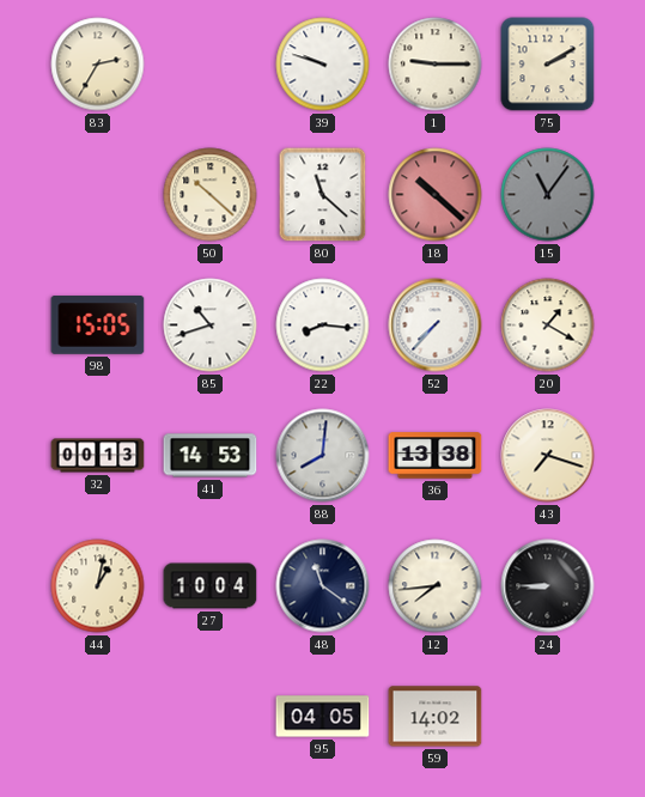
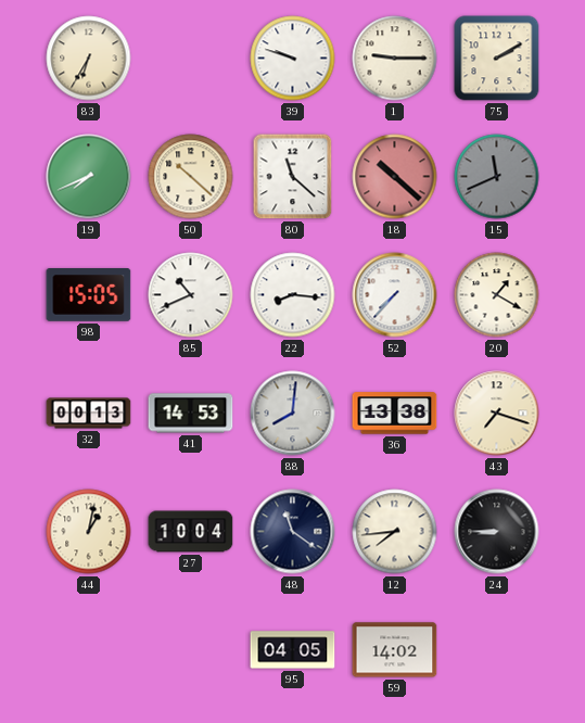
83: 2:35 -> 6:35 (89, 59)
19: none -> 7:41 (89, 177)
15: 11:06 -> 11:41 (497, 177)
85: 10:42 -> 10:41 (191, 295)
